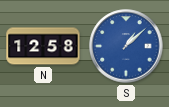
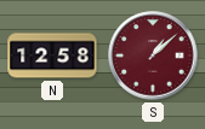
S dial: blue -> burgundy (153, 55)
